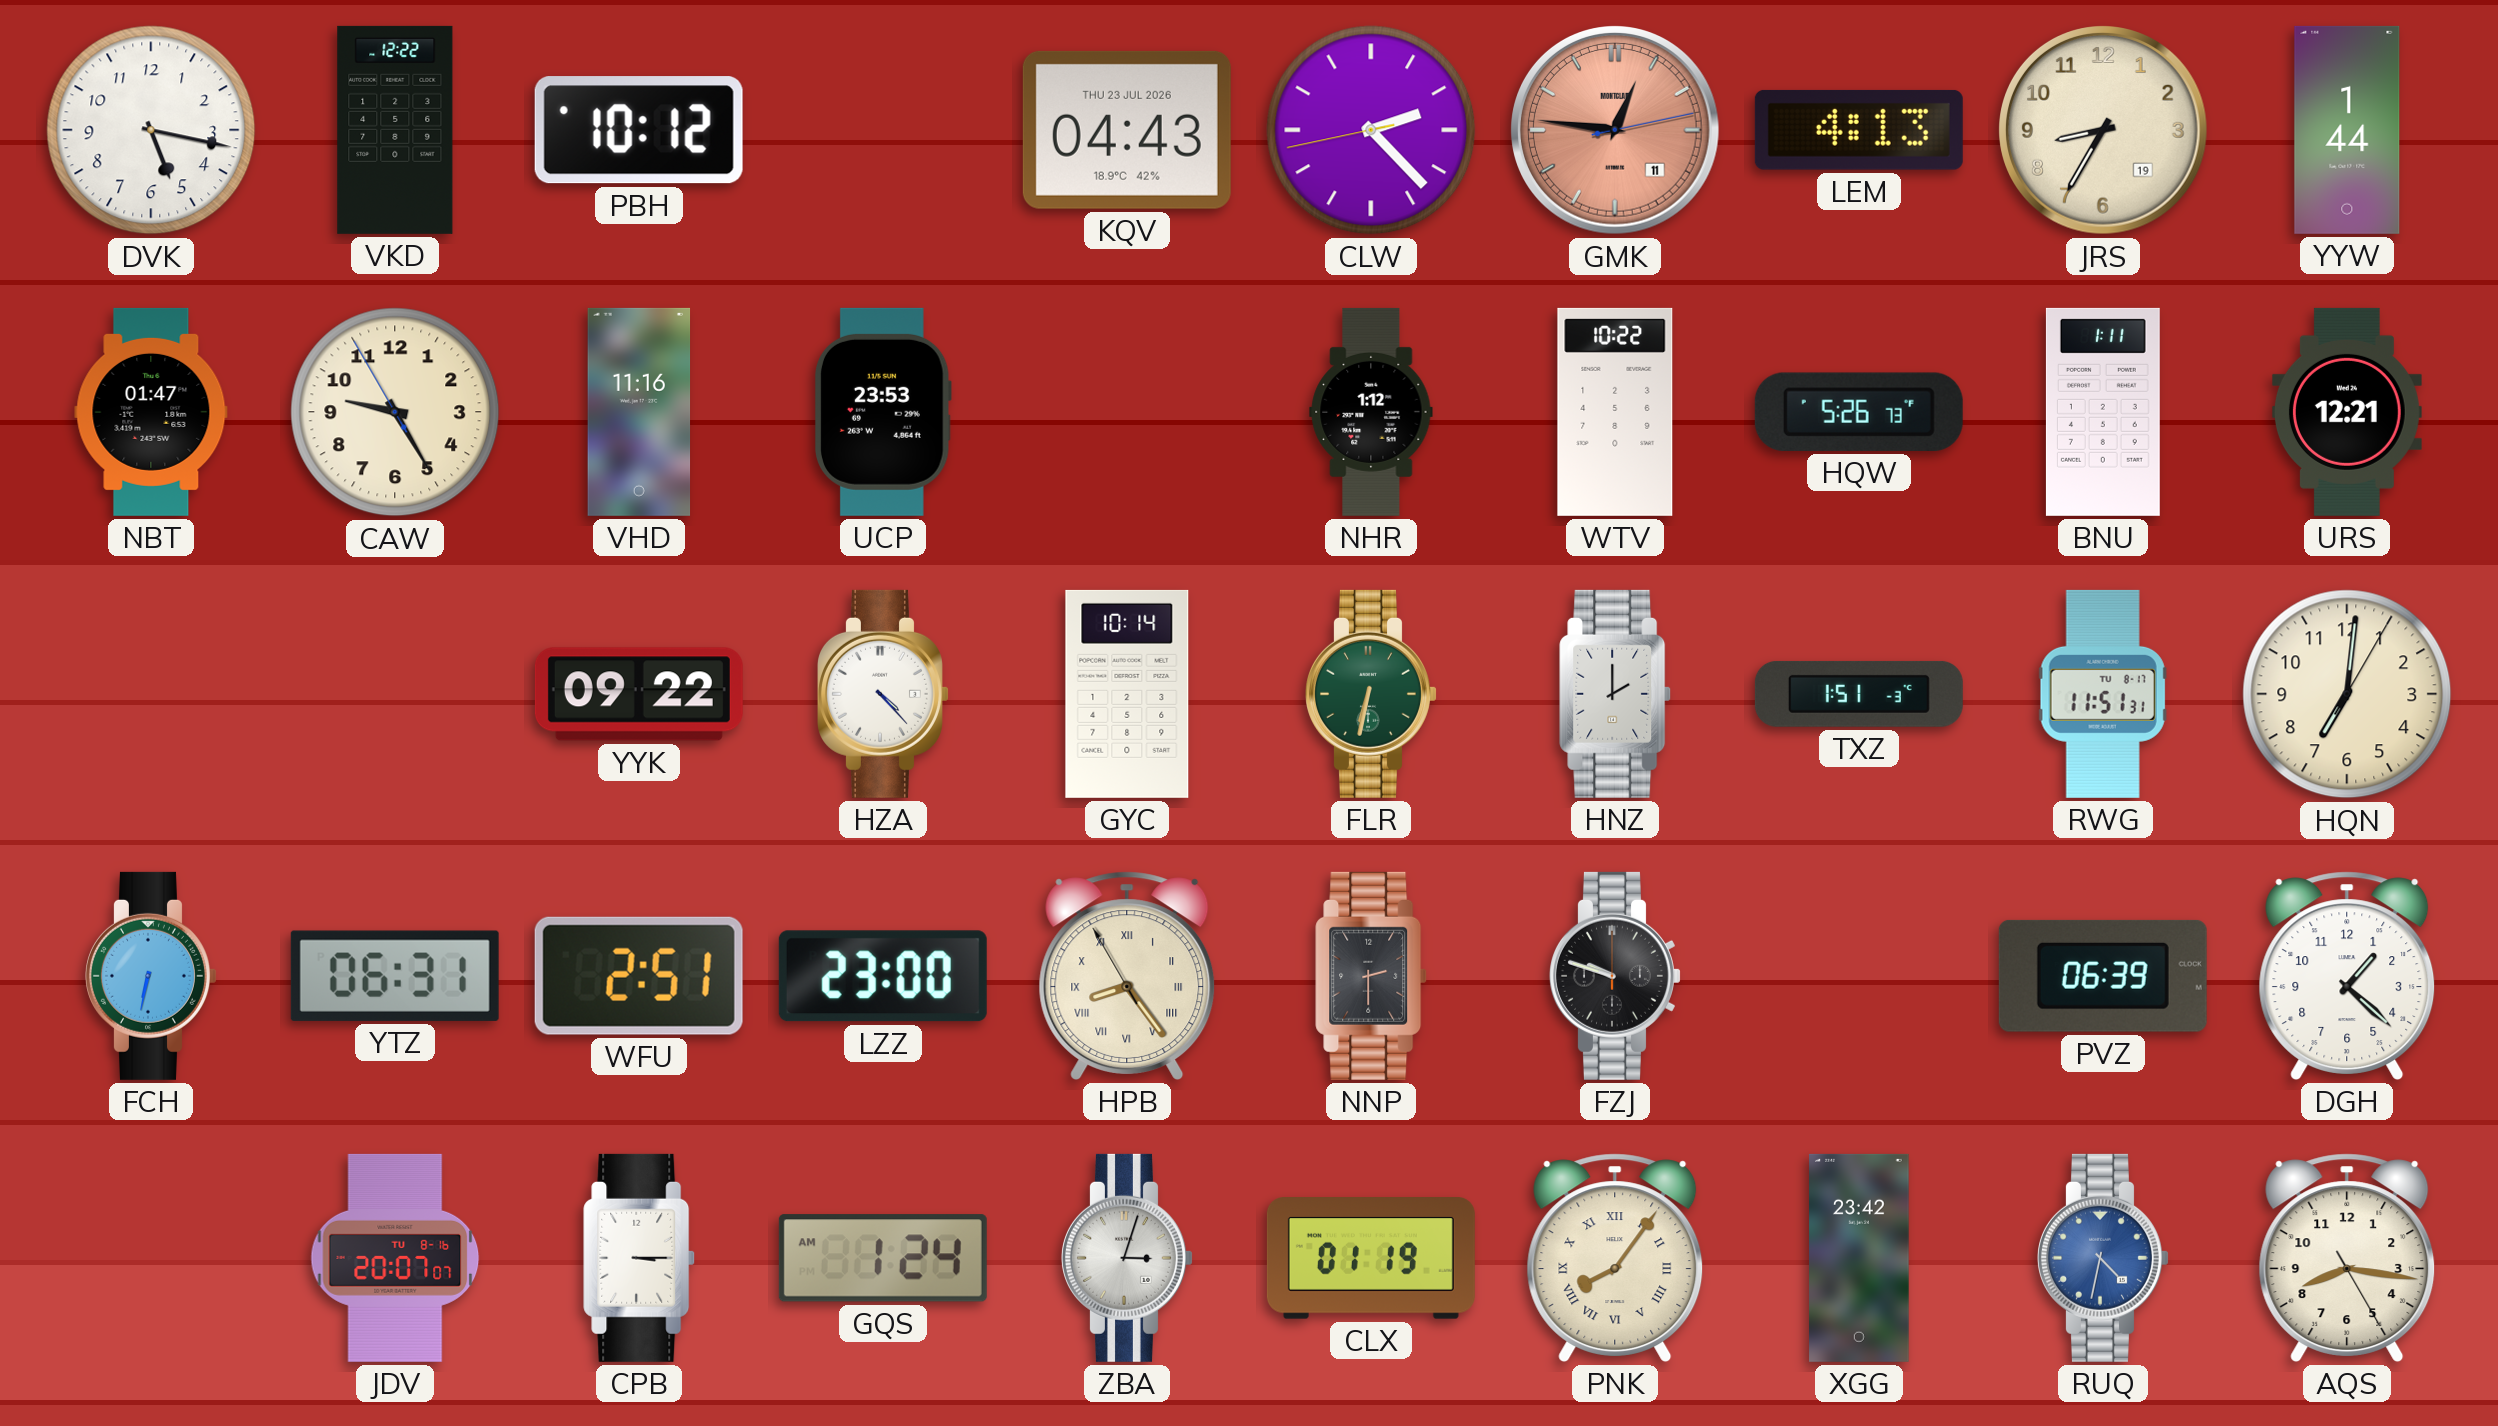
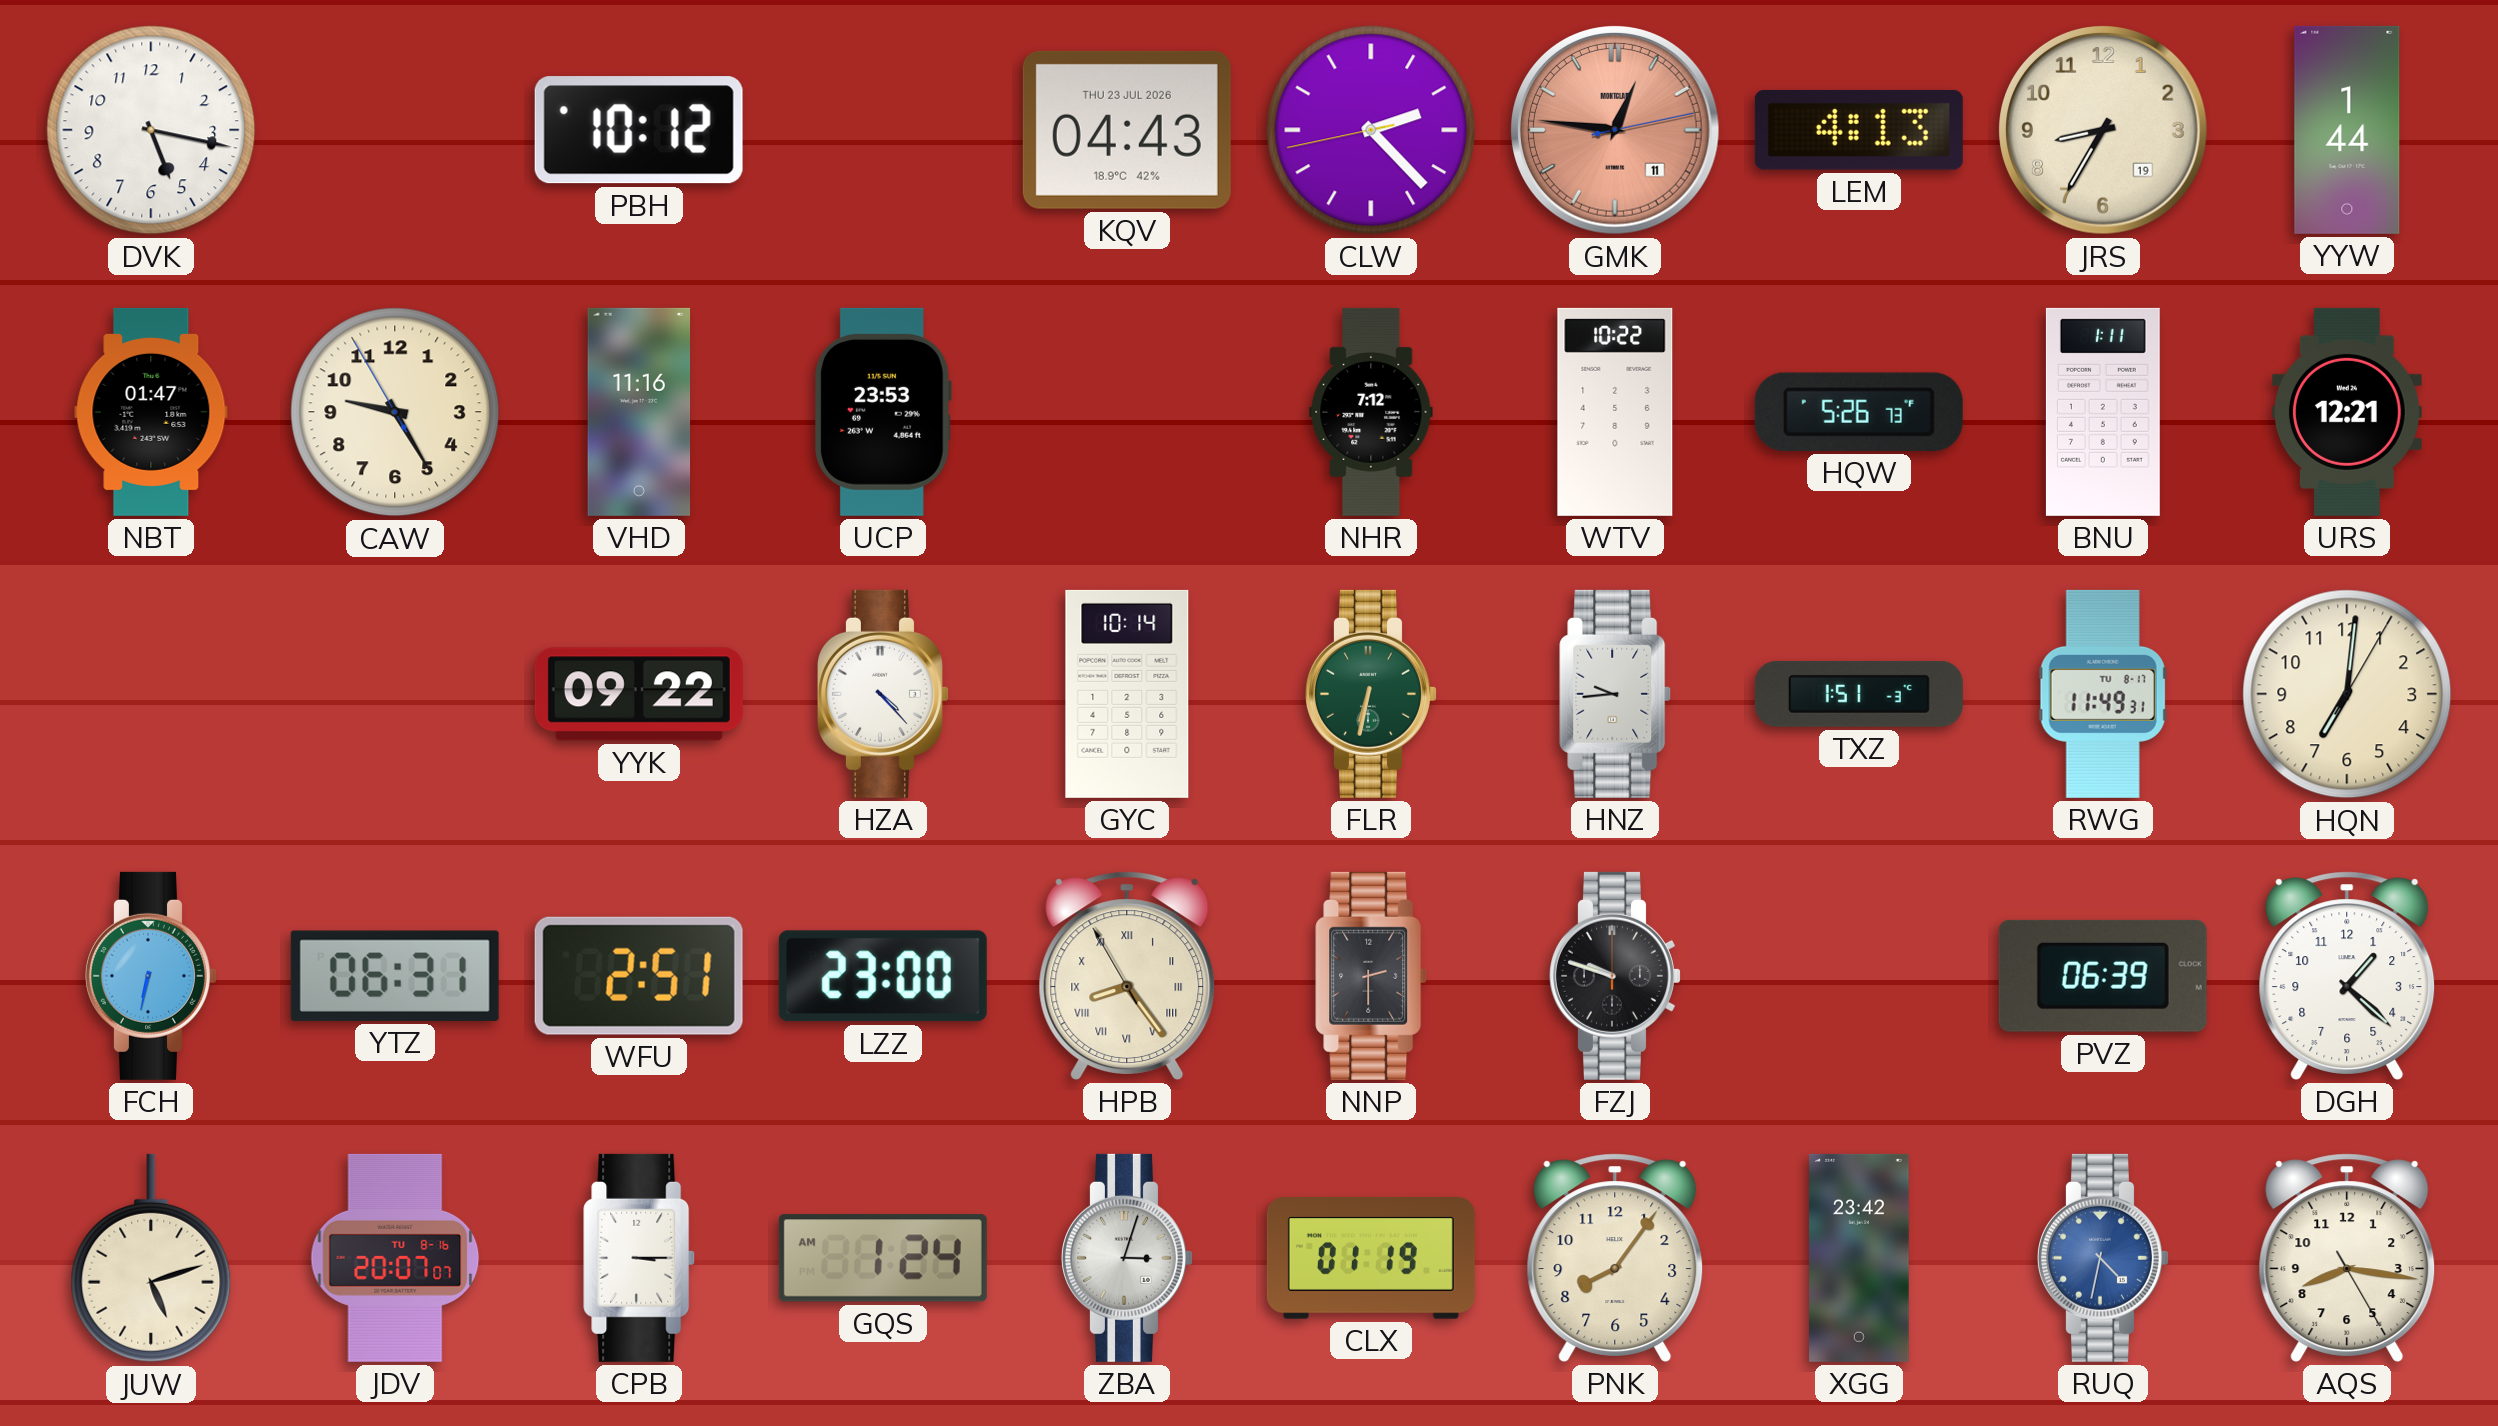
VKD: 12:22 -> none (395, 130)
NHR: 1:12 -> 7:12 (1371, 412)
HNZ: 2:00 -> 9:44 (1616, 694)
RWG: 11:51 -> 11:49 (2103, 694)
JUW: none -> 5:12 (151, 1258)
PNK numerals: Roman -> Arabic (1615, 1258)
